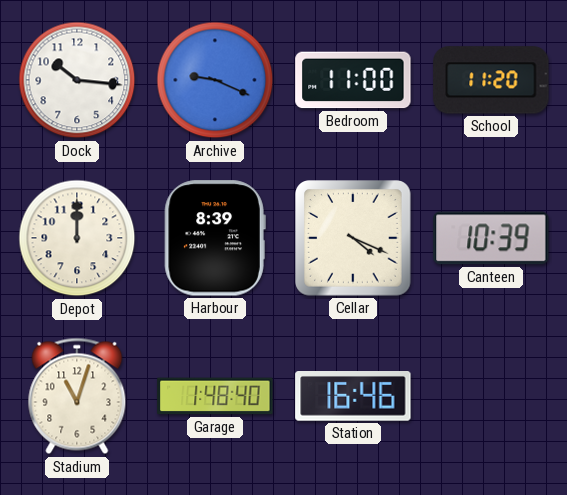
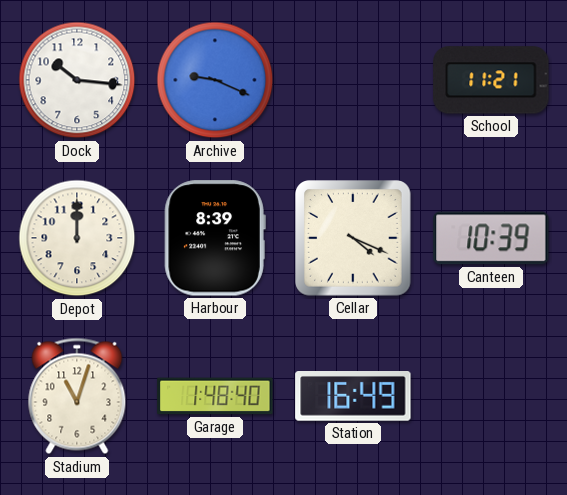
Bedroom: 11:00 -> none (353, 80)
School: 11:20 -> 11:21 (491, 80)
Station: 16:46 -> 16:49 (353, 397)
